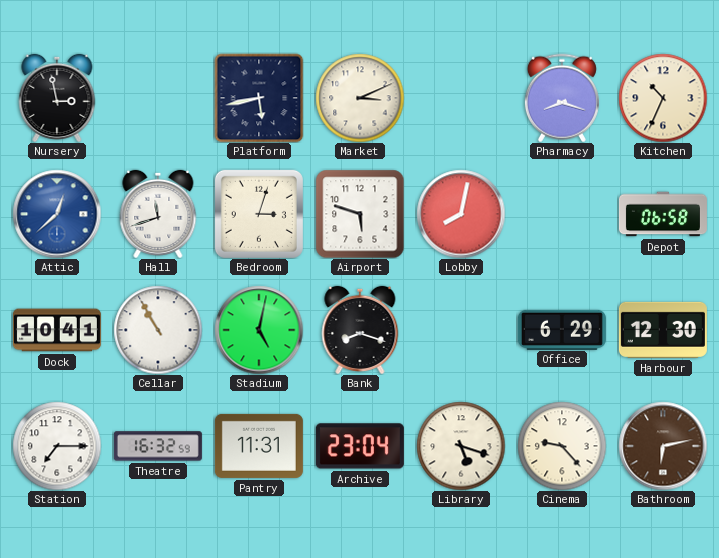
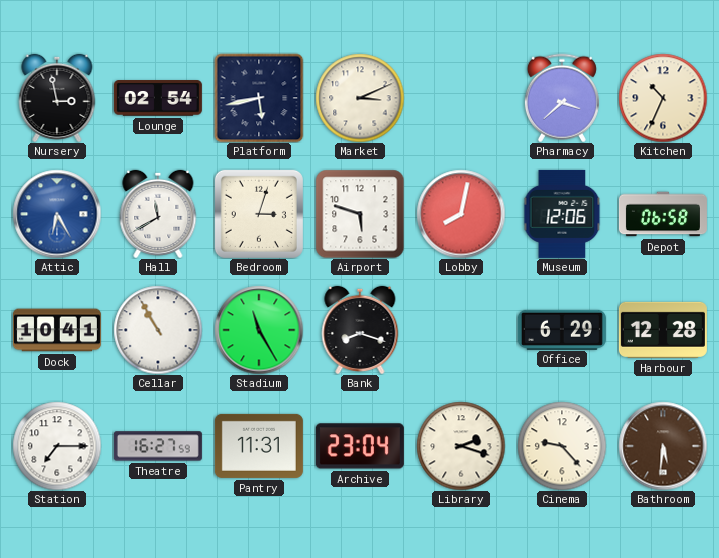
Lounge: none -> 02:54 (158, 98)
Pharmacy: 8:18 -> 3:38 (562, 98)
Attic: 12:38 -> 6:25 (57, 214)
Hall: 11:42 -> 11:40 (158, 214)
Museum: none -> 12:06 (562, 214)
Stadium: 5:02 -> 11:25 (259, 330)
Harbour: 12:30 -> 12:28 (663, 330)
Theatre: 16:32 -> 16:27 (158, 446)
Library: 5:18 -> 2:18 (461, 446)
Bathroom: 6:13 -> 5:31 (663, 446)
